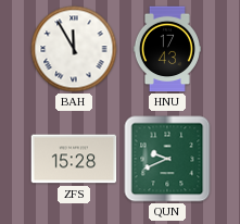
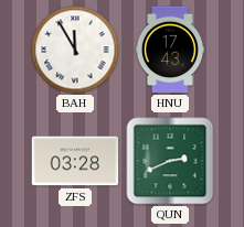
ZFS: 15:28 -> 03:28 (75, 161)
QUN: 9:41 -> 2:41 (170, 161)
